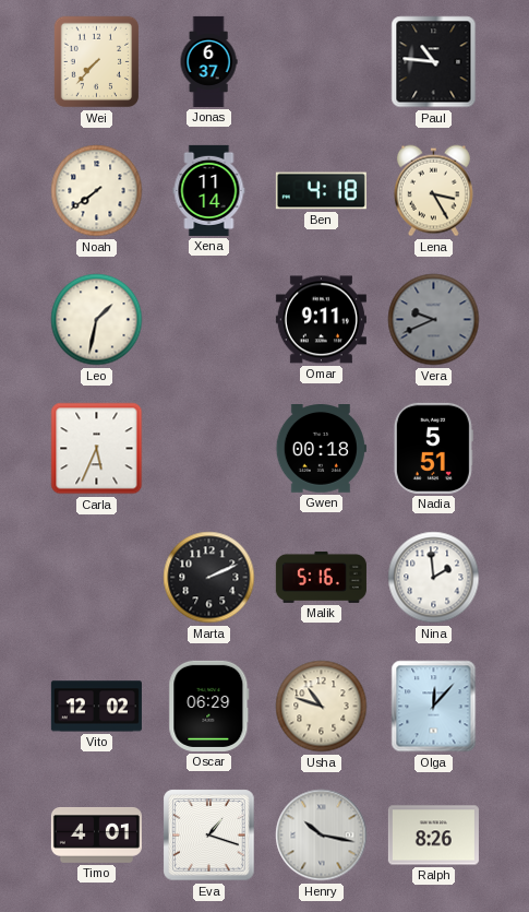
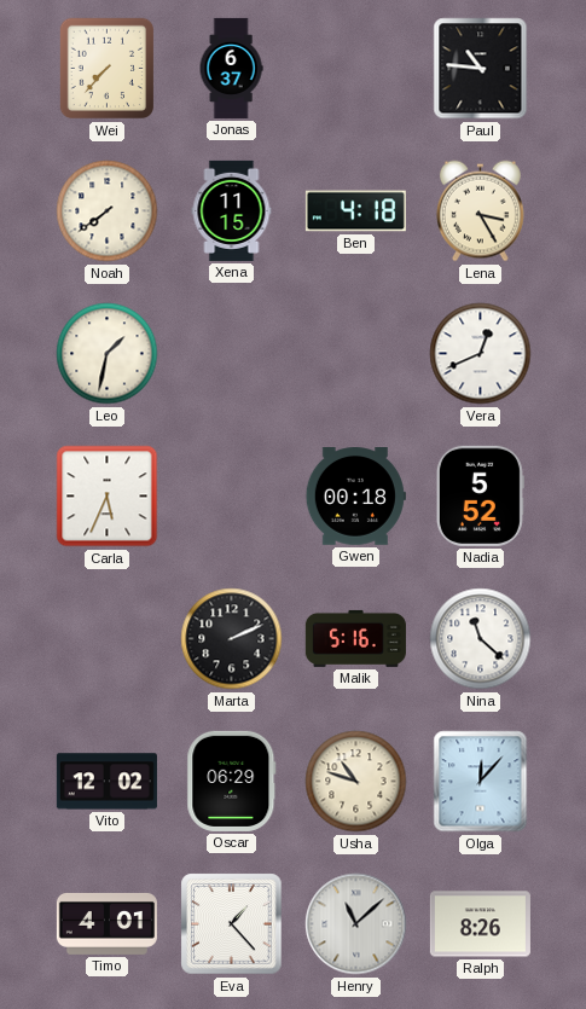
Xena: 11:14 -> 11:15 (232, 210)
Omar: 9:11 -> none (321, 320)
Vera: 9:41 -> 12:41 (481, 354)
Vera dial: grey -> white (481, 354)
Nadia: 5:51 -> 5:52 (480, 495)
Nina: 1:59 -> 11:22 (481, 639)
Eva: 1:18 -> 1:23 (232, 924)
Henry: 10:17 -> 11:08 (356, 924)
